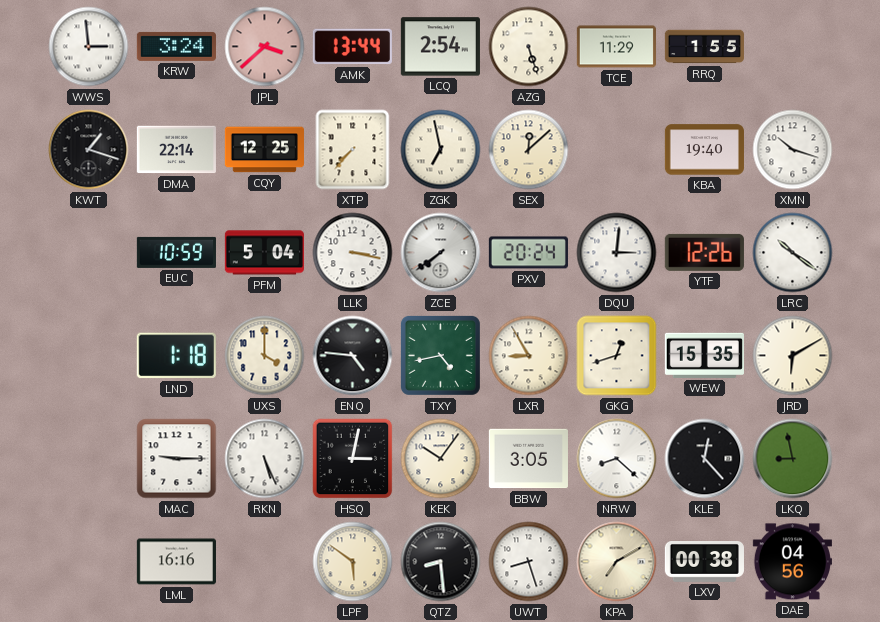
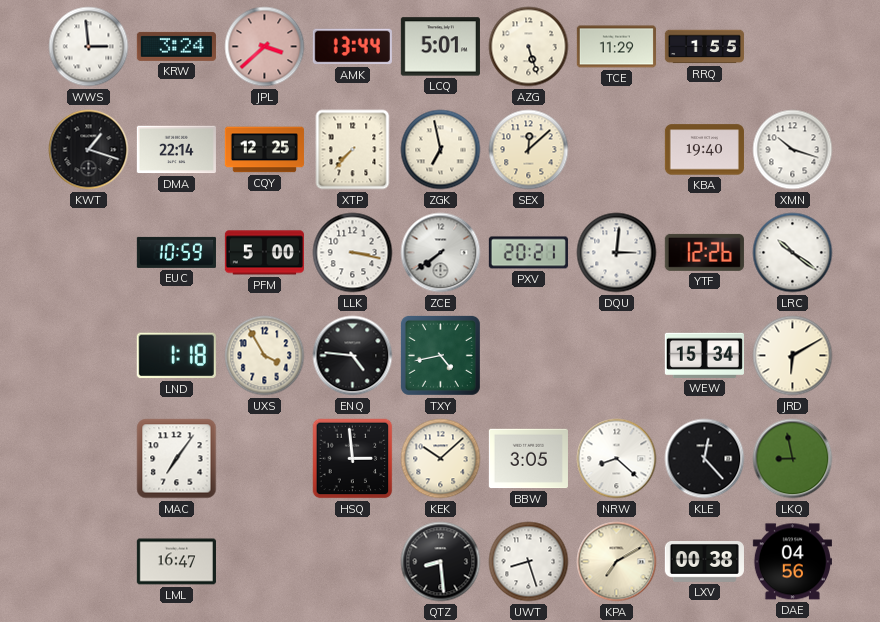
LCQ: 2:54 -> 5:01 (440, 47)
PFM: 5:04 -> 5:00 (264, 253)
PXV: 20:24 -> 20:21 (528, 253)
UXS: 4:00 -> 3:55 (265, 356)
LXR: 8:55 -> none (529, 356)
GKG: 12:42 -> none (617, 356)
WEW: 15:35 -> 15:34 (704, 355)
MAC: 9:15 -> 7:06 (177, 459)
RKN: 5:26 -> none (265, 459)
HSQ: 3:02 -> 2:59 (353, 459)
KEK: 10:06 -> 10:08 (441, 459)
LML: 16:16 -> 16:47 (176, 562)
LPF: 5:51 -> none (353, 562)
